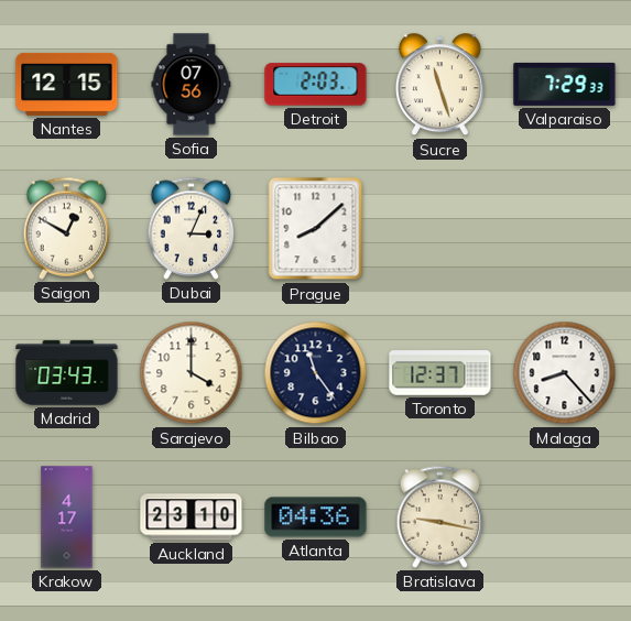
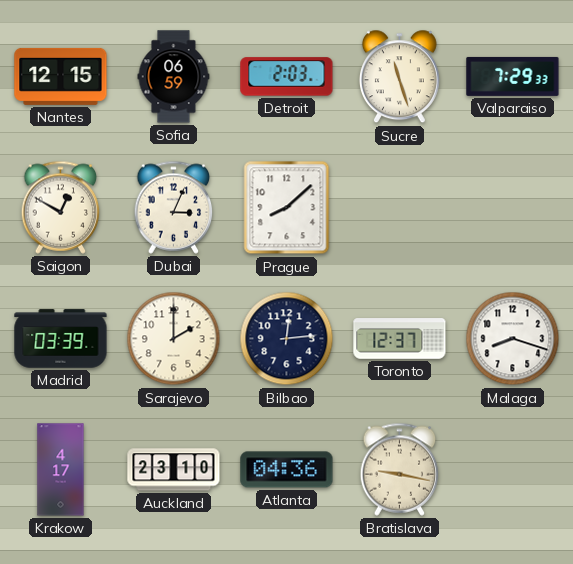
Sofia: 07:56 -> 06:59 (174, 77)
Madrid: 03:43 -> 03:39 (61, 339)
Sarajevo: 4:00 -> 2:00 (174, 339)
Bilbao: 11:24 -> 12:14 (287, 339)
Malaga: 8:23 -> 8:18 (513, 339)
